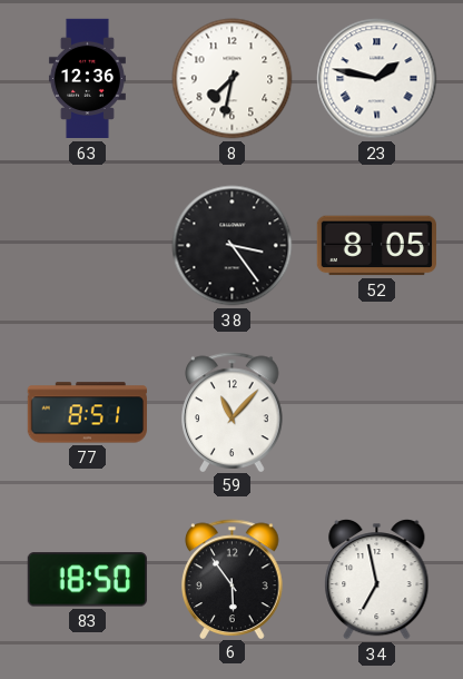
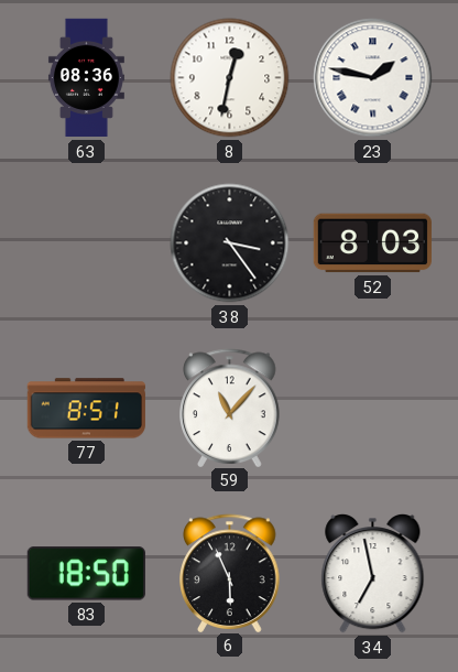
63: 12:36 -> 08:36 (86, 78)
8: 7:32 -> 12:32 (230, 78)
52: 8:05 -> 8:03 (372, 243)
6: 5:54 -> 5:56 (230, 573)
